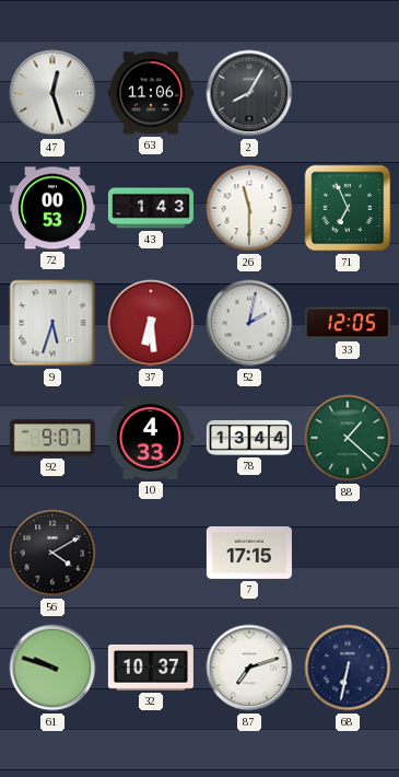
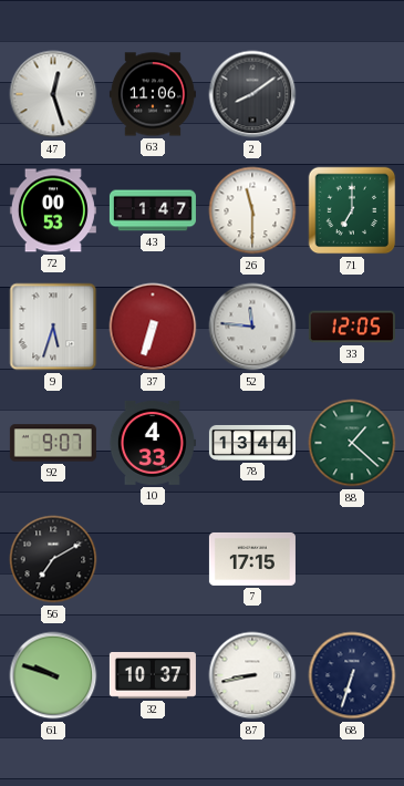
2: 8:05 -> 8:09 (252, 94)
43: 1:43 -> 1:47 (153, 210)
71: 6:56 -> 7:00 (352, 210)
37: 6:29 -> 6:33 (153, 327)
52: 2:02 -> 11:46 (252, 327)
56: 4:10 -> 7:10 (53, 559)
87: 7:12 -> 8:43 (252, 675)
68: 6:32 -> 6:33 (352, 675)
